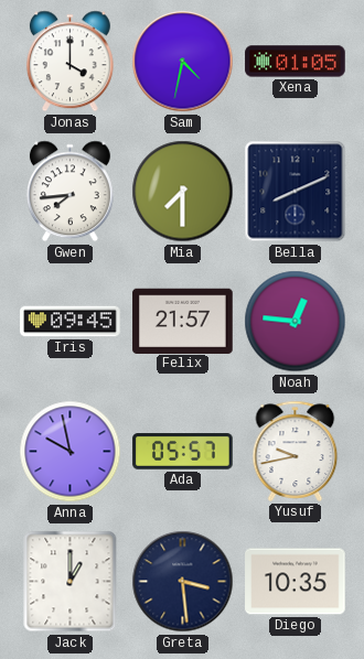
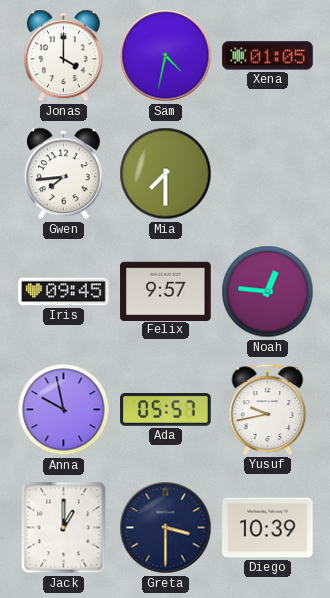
Bella: 8:11 -> none (296, 192)
Felix: 21:57 -> 9:57 (166, 291)
Greta: 3:29 -> 3:30 (166, 528)
Diego: 10:35 -> 10:39 (268, 528)
